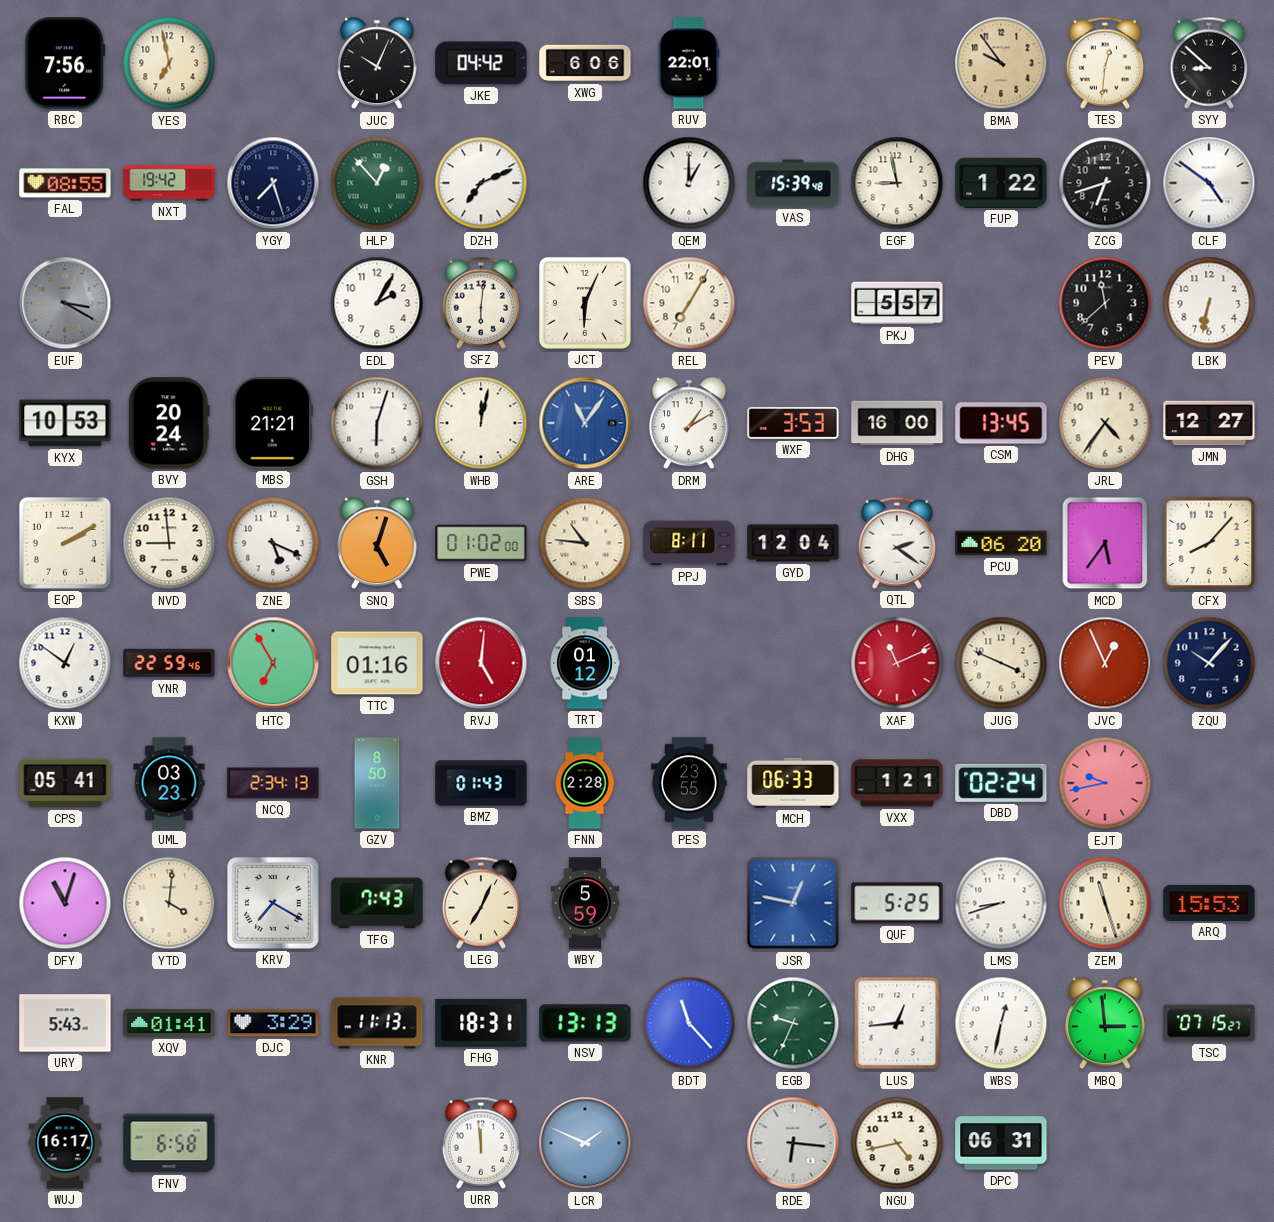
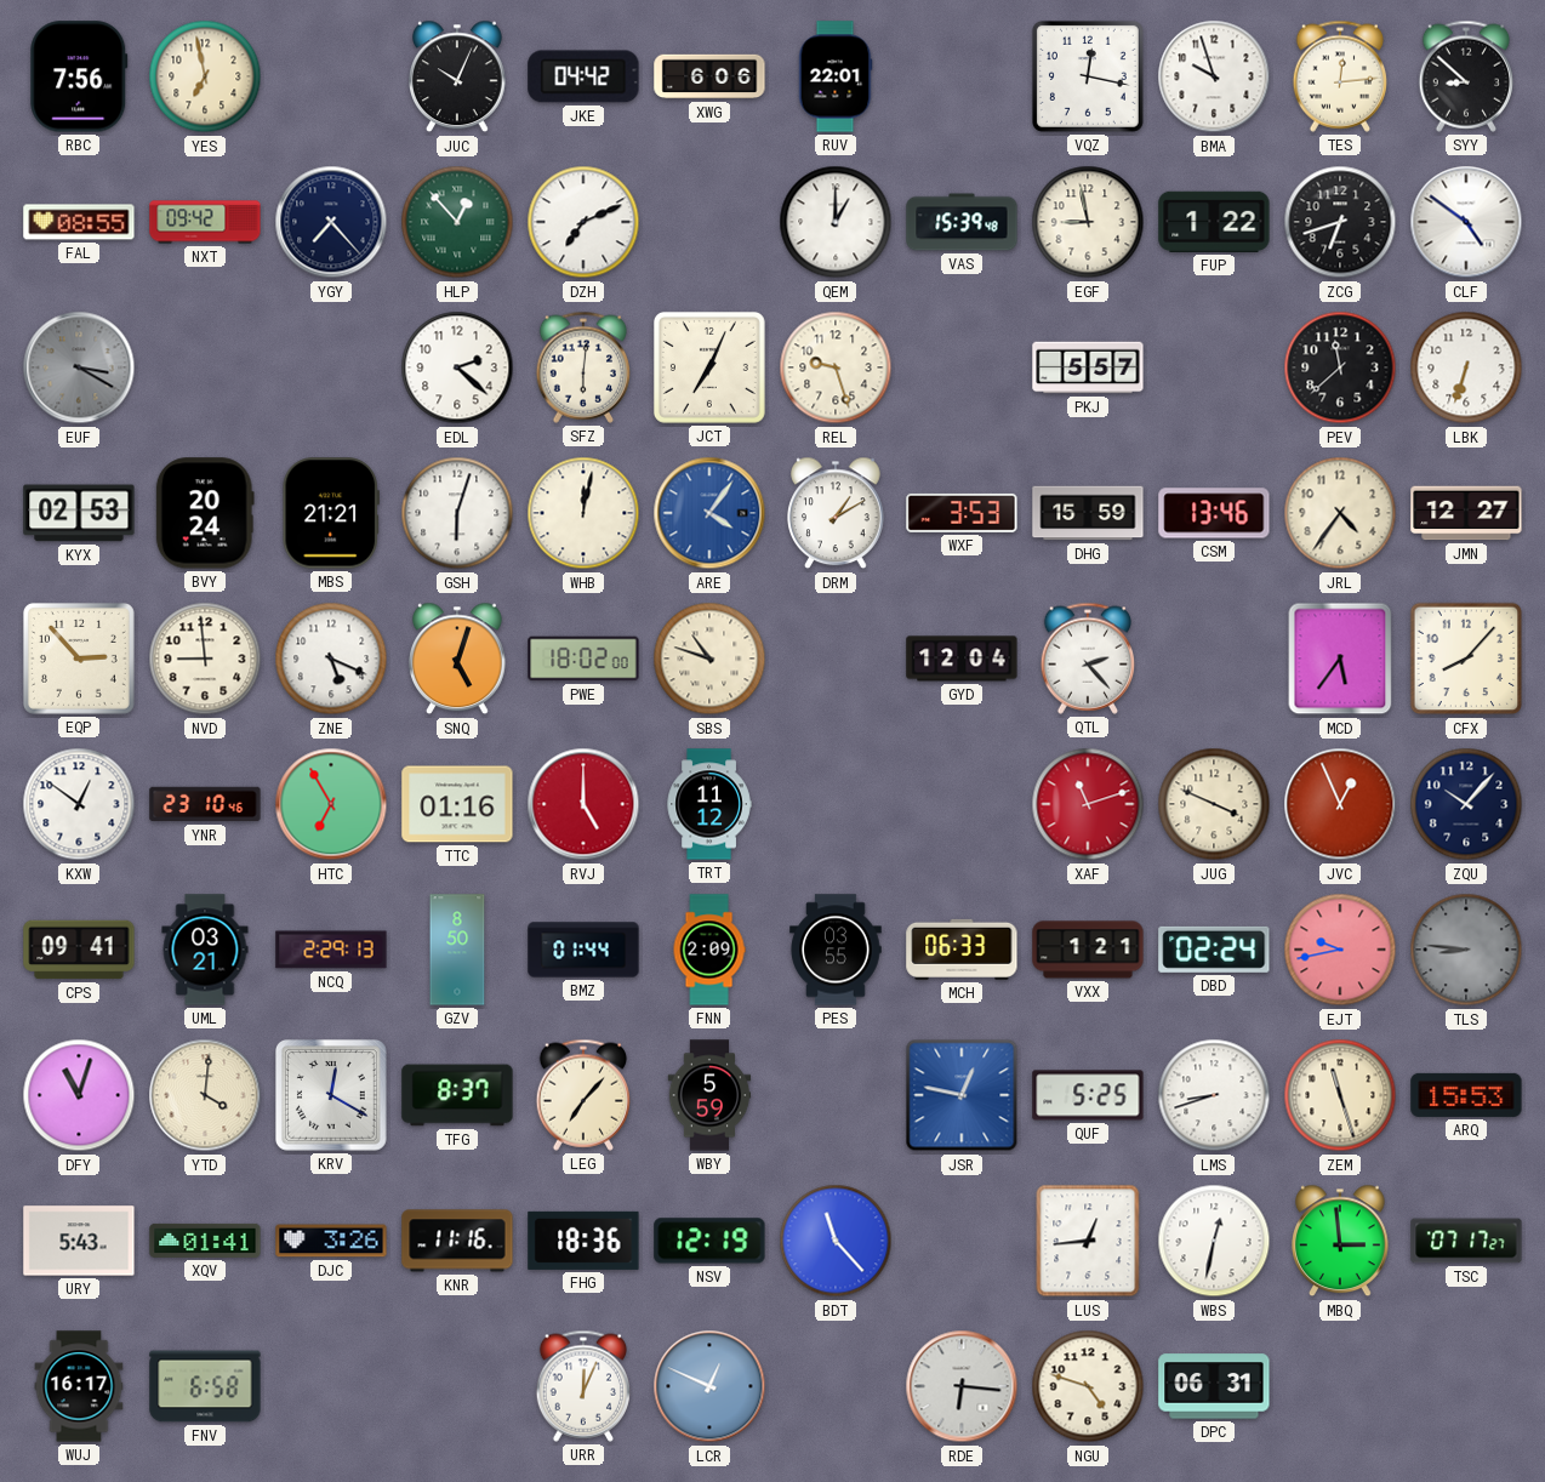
VQZ: none -> 12:17 (1088, 76)
BMA: 9:54 -> 9:57 (1214, 76)
BMA dial: champagne -> white (1214, 76)
TES: 12:31 -> 12:14 (1339, 76)
NXT: 19:42 -> 09:42 (205, 222)
YGY: 7:27 -> 7:23 (331, 222)
EDL: 2:05 -> 2:22 (457, 367)
JCT: 6:04 -> 7:04 (709, 367)
REL: 7:05 -> 9:27 (836, 367)
LBK: 6:32 -> 6:33 (1466, 367)
KYX: 10:53 -> 02:53 (79, 513)
ARE: 11:06 -> 4:06 (709, 513)
DHG: 16:00 -> 15:59 (1088, 513)
CSM: 13:45 -> 13:46 (1214, 513)
EQP: 2:10 -> 2:53 (79, 659)
PWE: 01:02 -> 18:02 (583, 659)
SBS: 10:46 -> 10:48 (709, 659)
PPJ: 8:11 -> none (689, 543)
QTL: 2:21 -> 2:23 (1087, 659)
PCU: 06:20 -> none (1001, 543)
YNR: 22:59 -> 23:10 (205, 804)
RVJ: 5:01 -> 5:00 (583, 804)
TRT: 01:12 -> 11:12 (709, 804)
XAF: 11:11 -> 11:12 (1088, 804)
CPS: 05:41 -> 09:41 (79, 950)
UML: 03:23 -> 03:21 (205, 950)
NCQ: 2:34 -> 2:29 (331, 950)
BMZ: 01:43 -> 01:44 (583, 950)
FNN: 2:28 -> 2:09 (709, 950)
PES: 23:55 -> 03:55 (836, 950)
TLS: none -> 8:46 (1466, 950)
KRV: 7:20 -> 12:20 (331, 1095)
TFG: 7:43 -> 8:37 (457, 1095)
LEG: 7:04 -> 7:07 (582, 1095)
DJC: 3:29 -> 3:26 (331, 1241)
KNR: 11:13 -> 11:16 (457, 1241)
FHG: 18:31 -> 18:36 (583, 1241)
NSV: 13:13 -> 12:19 (709, 1241)
EGB: 9:34 -> none (793, 1023)
TSC: 07:15 -> 07:17 (1466, 1241)
URR: 11:59 -> 12:04 (582, 1386)
LCR: 1:49 -> 12:49 (709, 1386)
NGU: 4:43 -> 4:48 (1088, 1386)
